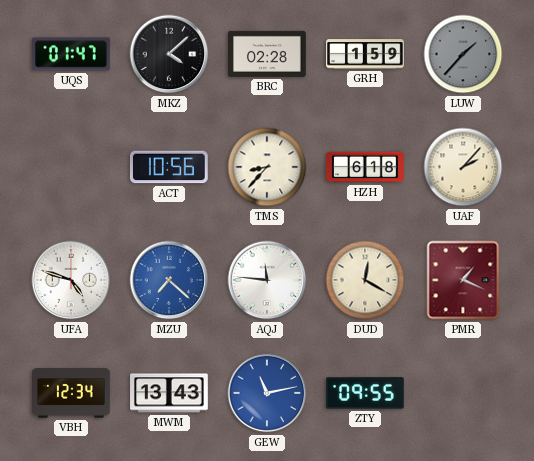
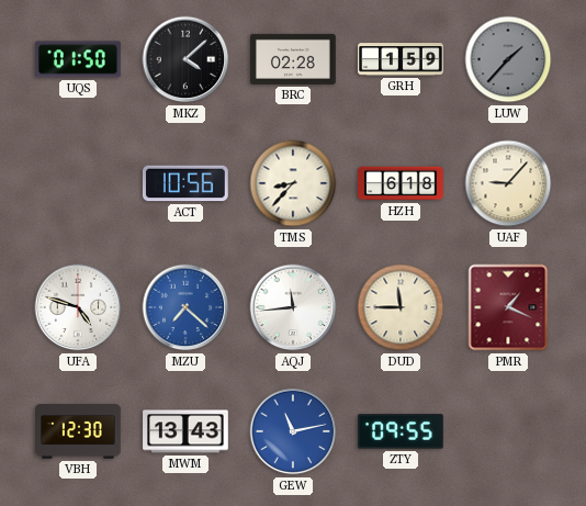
UQS: 01:47 -> 01:50 (78, 59)
UAF: 2:07 -> 9:07 (508, 183)
AQJ: 11:46 -> 11:44 (293, 307)
DUD: 12:20 -> 11:45 (401, 307)
VBH: 12:34 -> 12:30 (79, 431)
